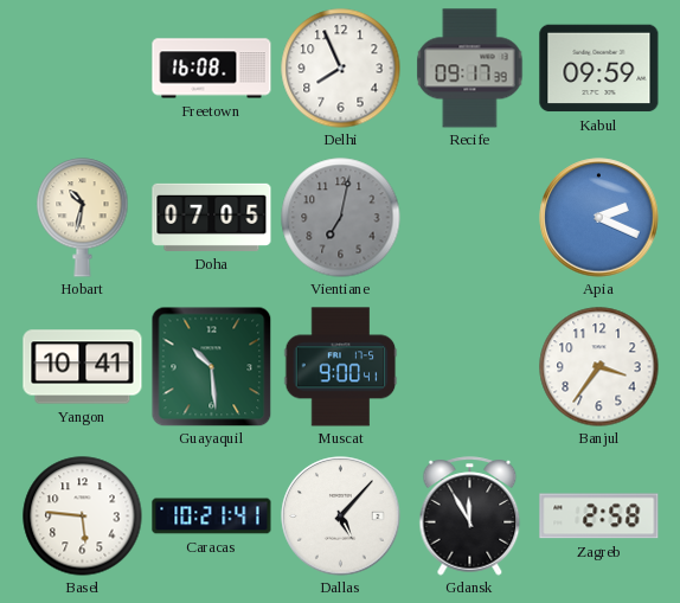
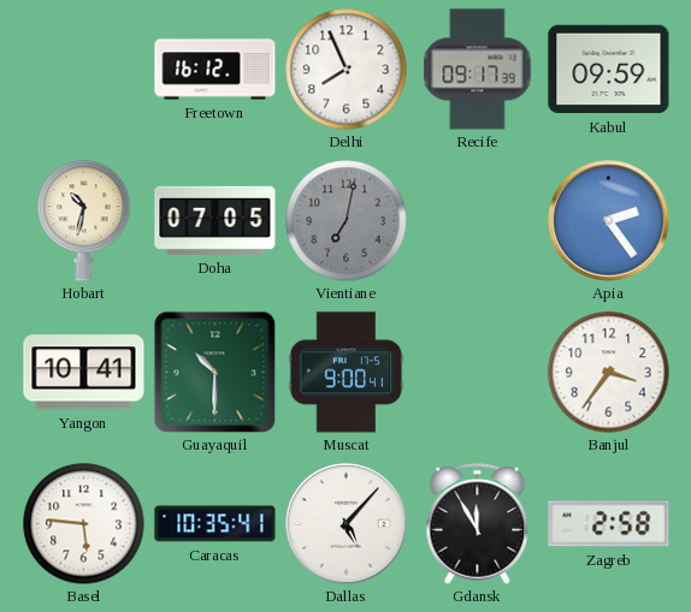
Freetown: 16:08 -> 16:12 (215, 70)
Apia: 2:19 -> 2:24 (609, 221)
Guayaquil: 10:29 -> 10:30 (214, 372)
Caracas: 10:21 -> 10:35 (215, 524)
